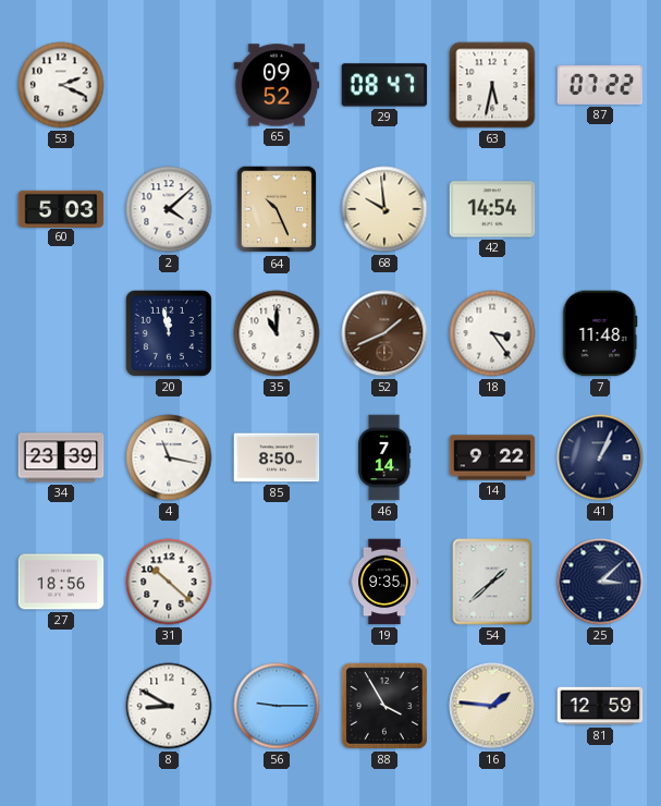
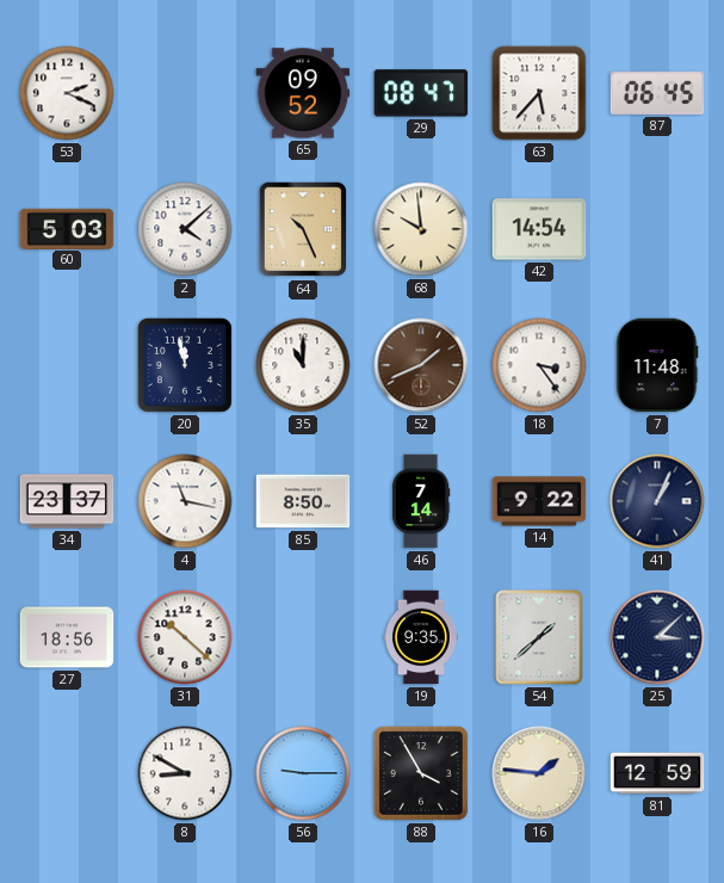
63: 5:32 -> 5:37 (539, 93)
87: 07:22 -> 06:45 (657, 93)
34: 23:39 -> 23:37 (67, 501)
